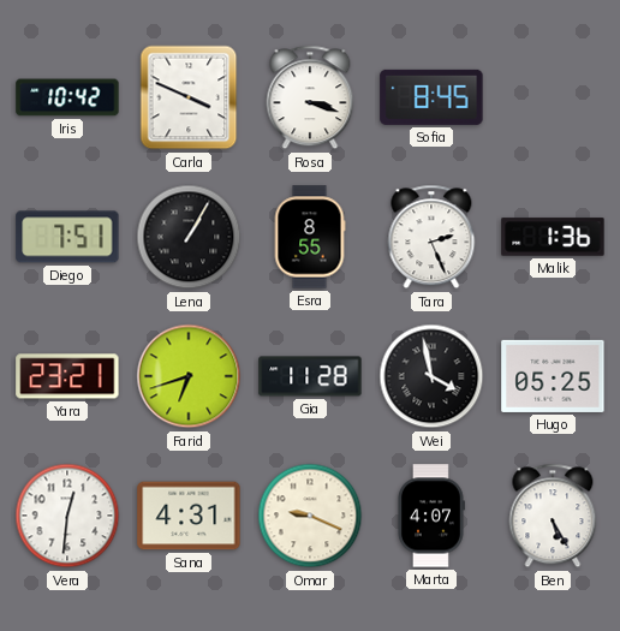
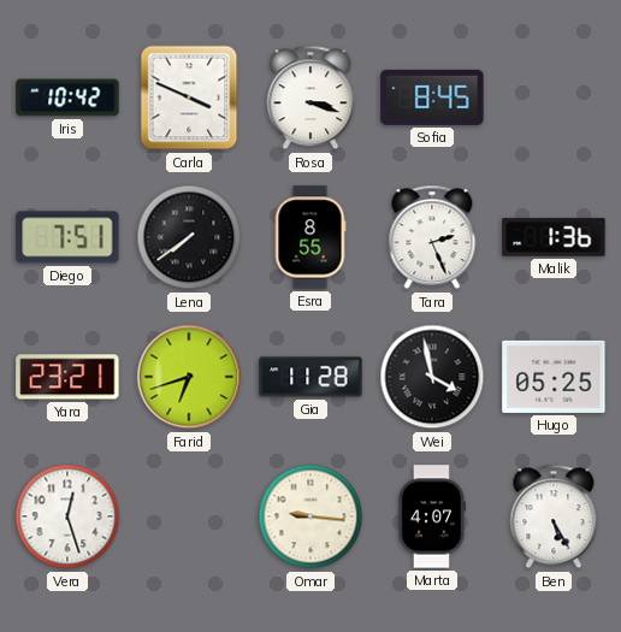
Lena: 1:05 -> 7:39 (189, 237)
Vera: 12:31 -> 12:27 (67, 516)
Sana: 4:31 -> none (189, 516)
Omar: 9:19 -> 9:16 (310, 516)
